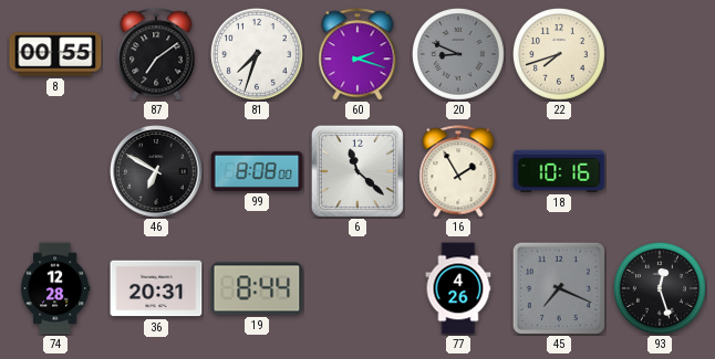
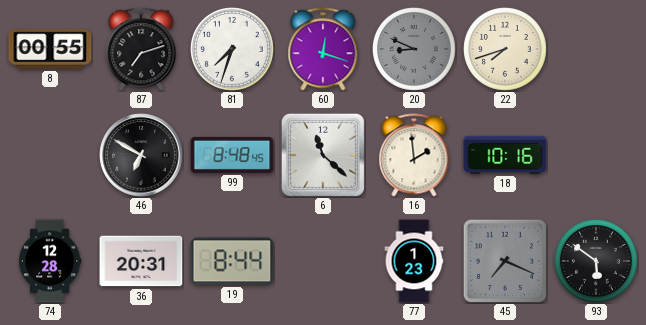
87: 7:09 -> 7:12 (141, 49)
60: 2:18 -> 12:18 (323, 49)
99: 8:08 -> 8:48 (232, 155)
16: 1:55 -> 1:59 (414, 155)
77: 4:26 -> 1:23 (414, 261)
93: 12:27 -> 5:51 (597, 262)
